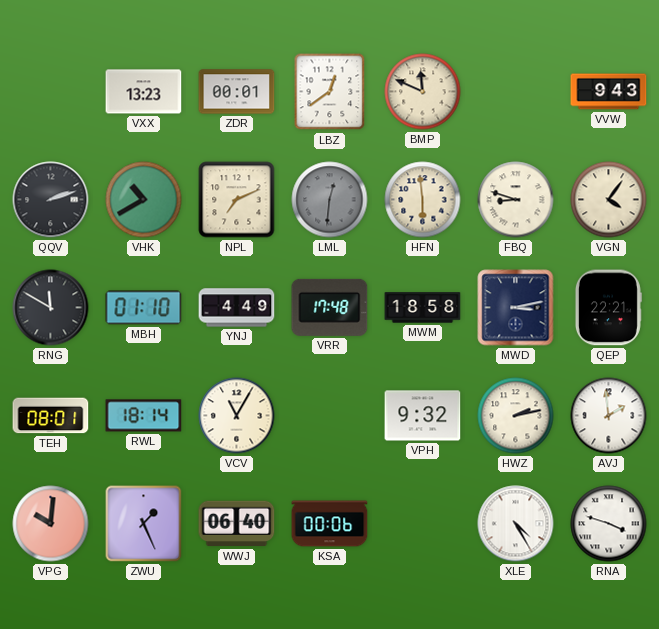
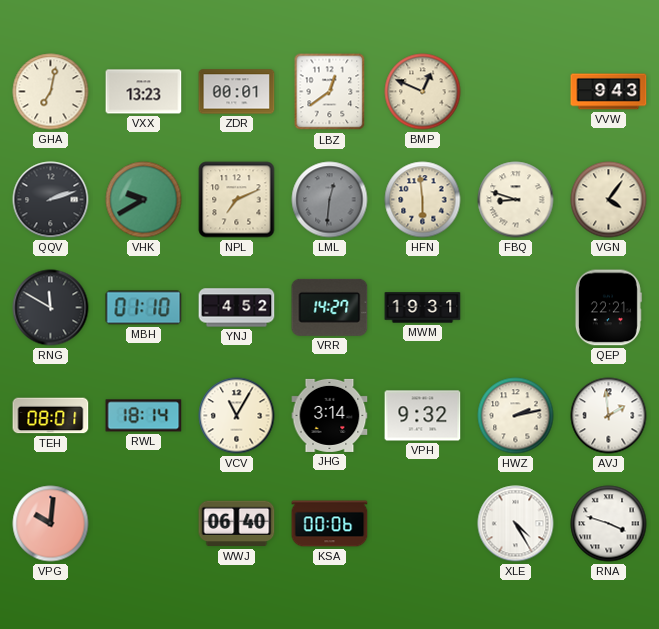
GHA: none -> 7:02 (51, 92)
BMP: 11:49 -> 12:49 (423, 92)
VHK: 10:40 -> 9:40 (144, 200)
YNJ: 4:49 -> 4:52 (237, 308)
VRR: 17:48 -> 14:27 (330, 307)
MWM: 18:58 -> 19:31 (423, 308)
MWD: 3:13 -> none (516, 308)
JHG: none -> 3:14 (330, 415)
ZWU: 1:26 -> none (144, 524)
